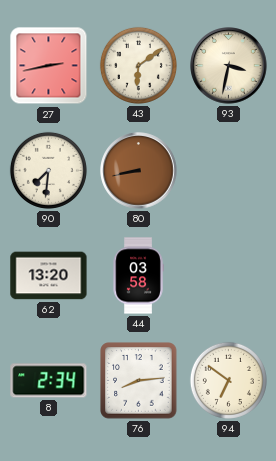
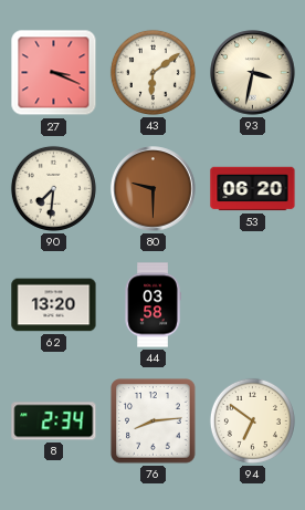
27: 2:43 -> 3:19 (54, 73)
80: 8:43 -> 9:30 (154, 189)
53: none -> 06:20 (253, 189)
